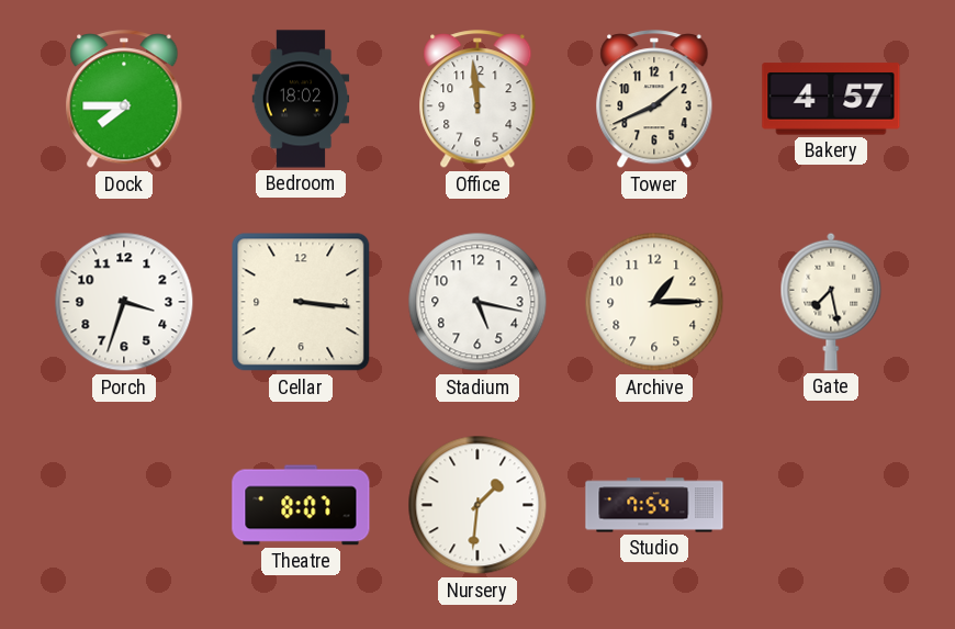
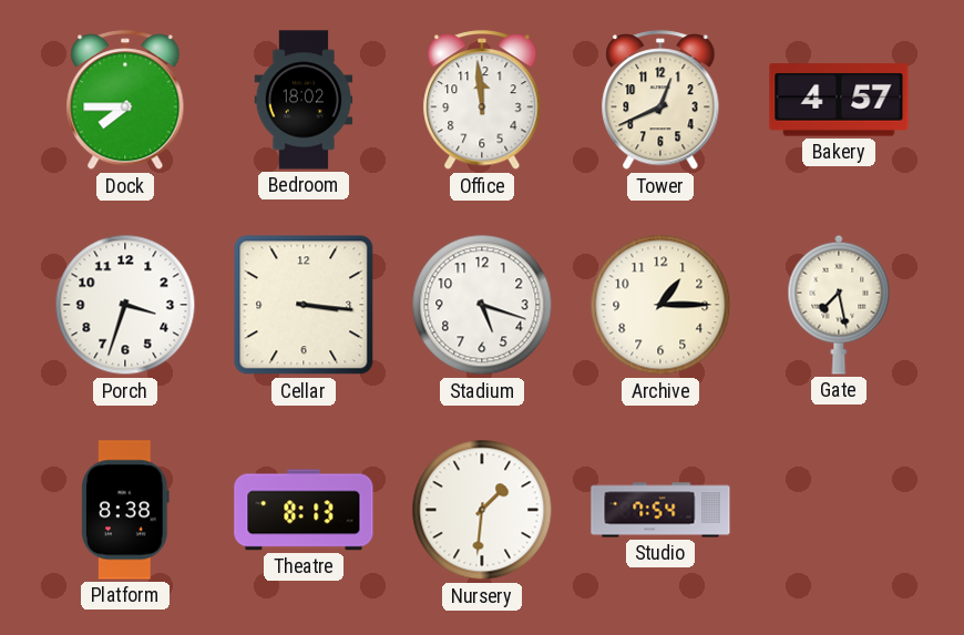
Tower: 1:41 -> 12:41 (660, 101)
Stadium: 5:17 -> 5:18 (482, 305)
Platform: none -> 8:38 (126, 510)
Theatre: 8:07 -> 8:13 (304, 510)
